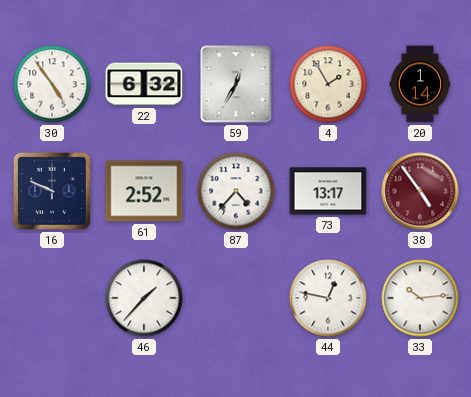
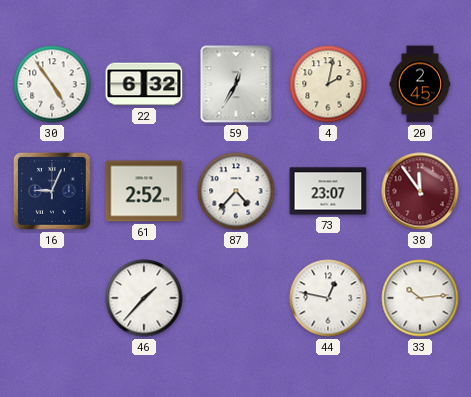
4: 1:55 -> 2:02 (328, 84)
20: 1:14 -> 2:45 (420, 84)
16: 9:49 -> 9:04 (52, 191)
73: 13:17 -> 23:07 (328, 191)
38: 4:54 -> 11:54 (420, 191)
